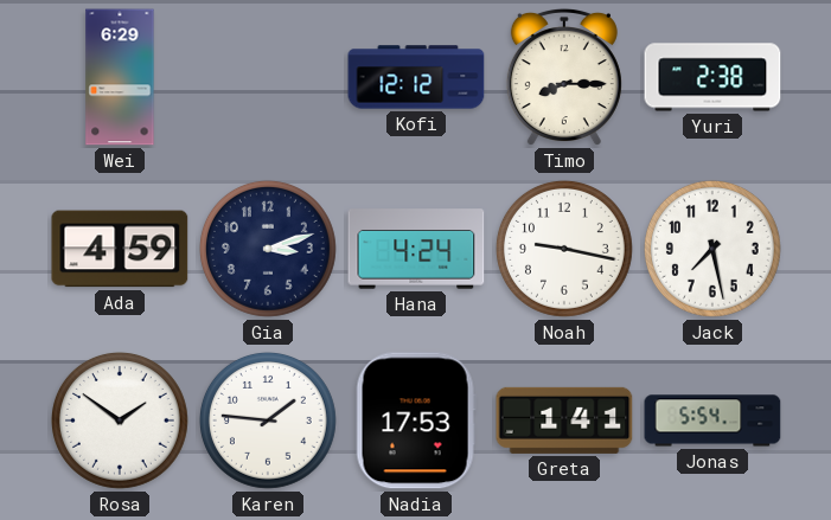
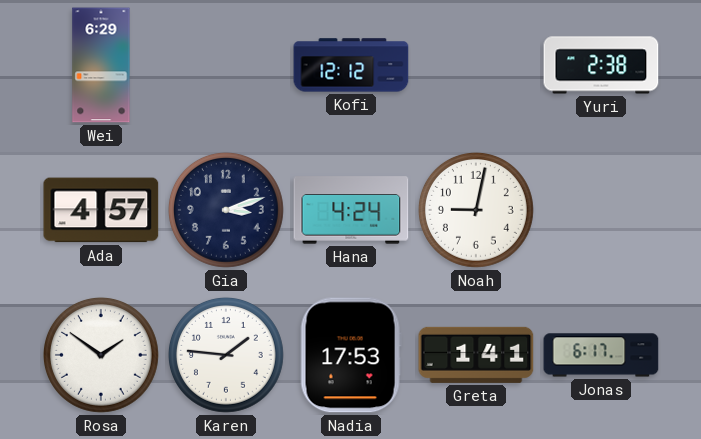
Timo: 8:15 -> none (564, 77)
Ada: 4:59 -> 4:57 (101, 210)
Noah: 9:17 -> 9:02 (476, 210)
Jack: 7:28 -> none (712, 249)
Jonas: 5:54 -> 6:17 (601, 355)
